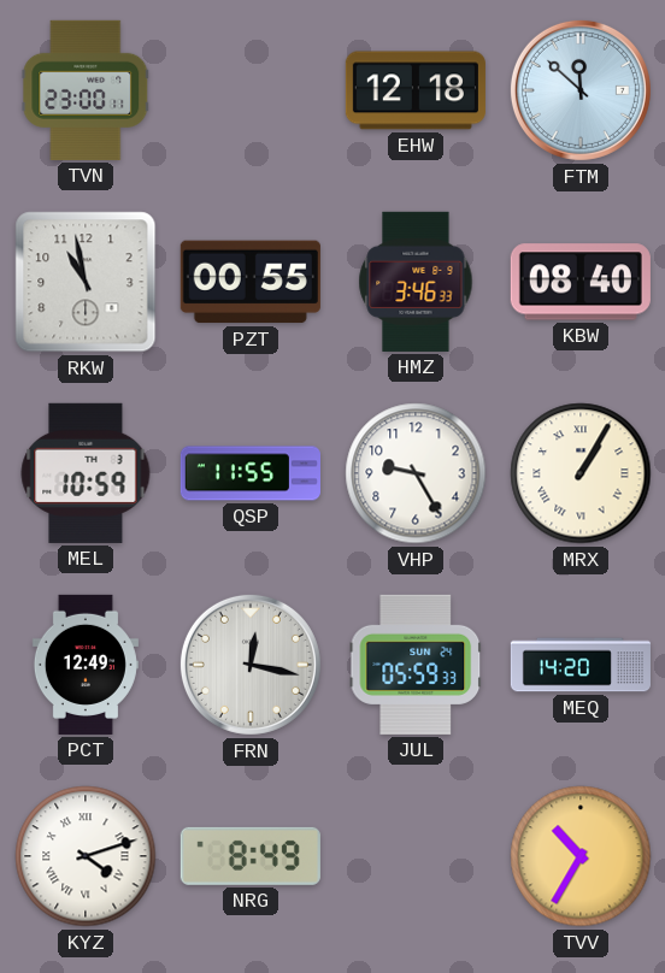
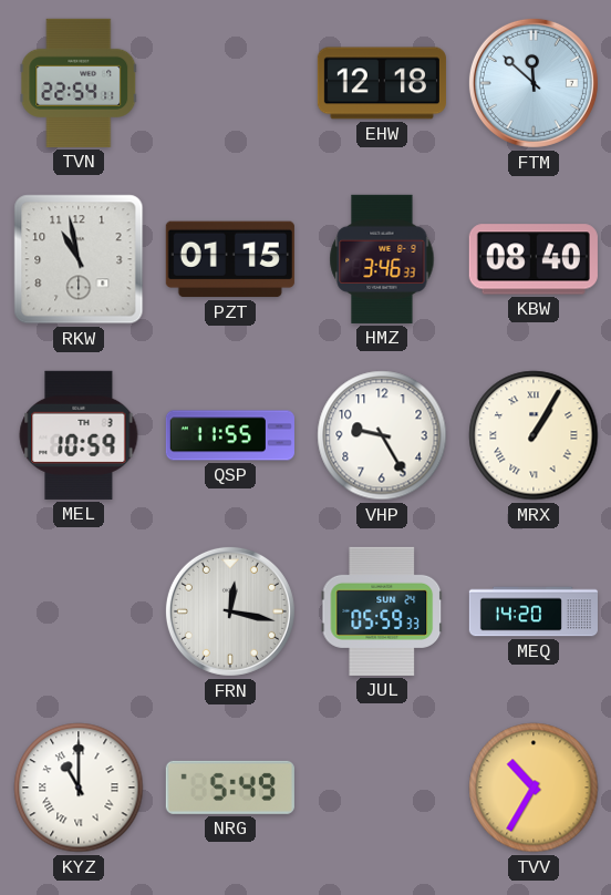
TVN: 23:00 -> 22:54 (79, 83)
PZT: 00:55 -> 01:15 (230, 259)
PCT: 12:49 -> none (86, 665)
KYZ: 4:12 -> 11:00 (79, 788)
NRG: 8:49 -> 5:49 (230, 788)
